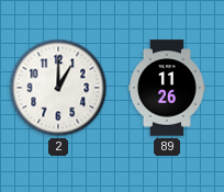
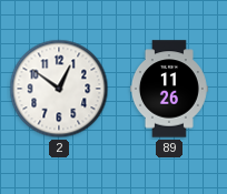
2: 1:00 -> 12:51 (59, 89)
